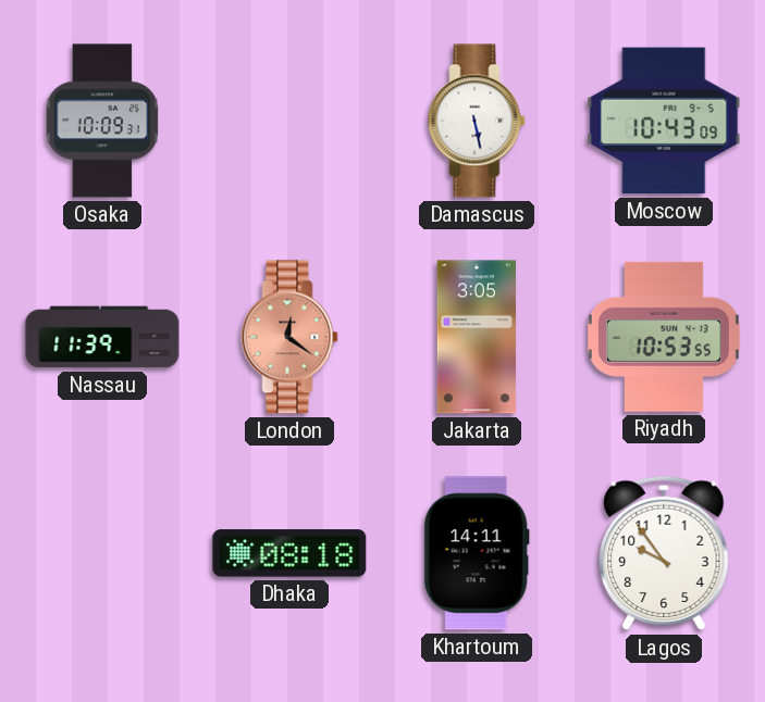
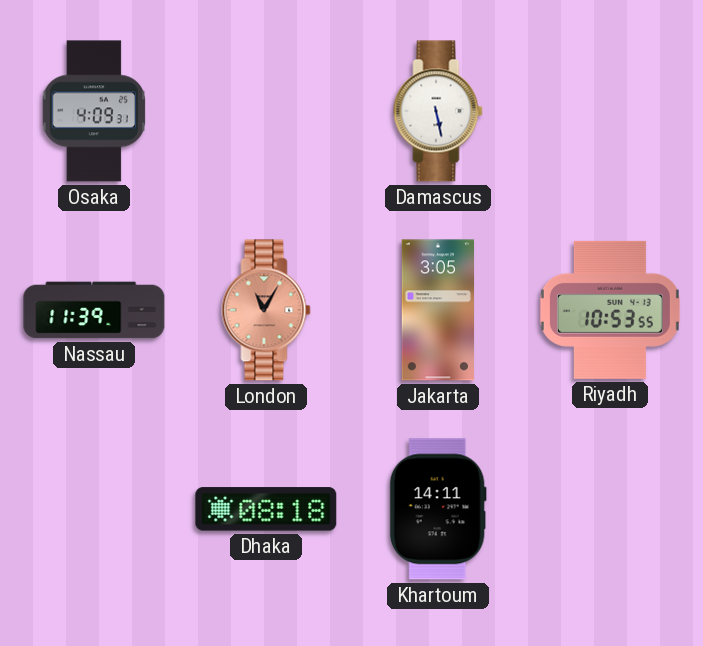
Osaka: 10:09 -> 4:09 (93, 111)
Moscow: 10:43 -> none (664, 121)
London: 12:21 -> 11:05 (266, 310)
Lagos: 9:54 -> none (664, 553)
